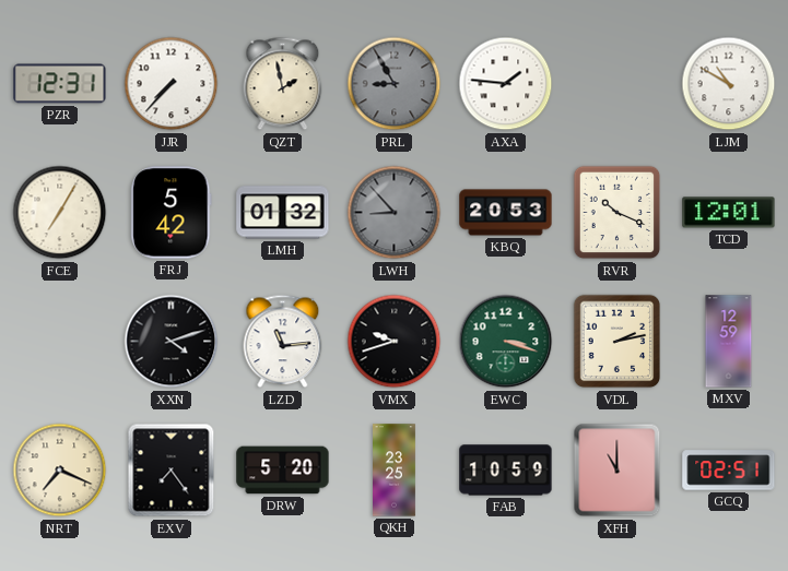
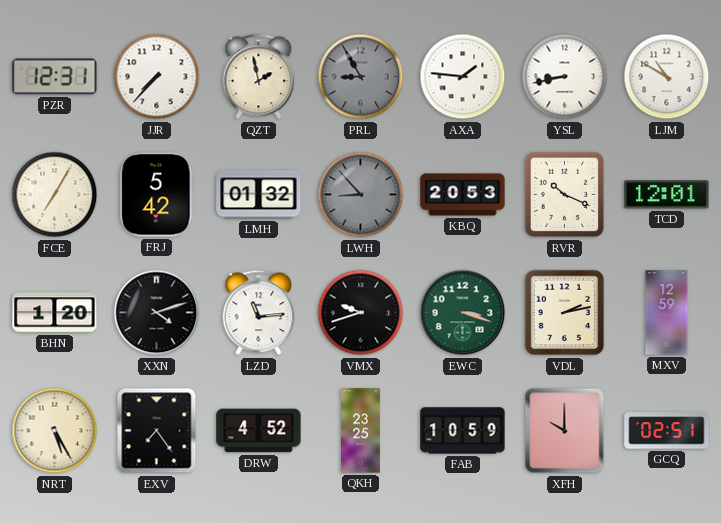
YSL: none -> 8:43 (565, 77)
BHN: none -> 1:20 (55, 313)
NRT: 7:19 -> 5:25 (55, 431)
DRW: 5:20 -> 4:52 (259, 431)
XFH: 11:00 -> 10:00 (565, 431)
